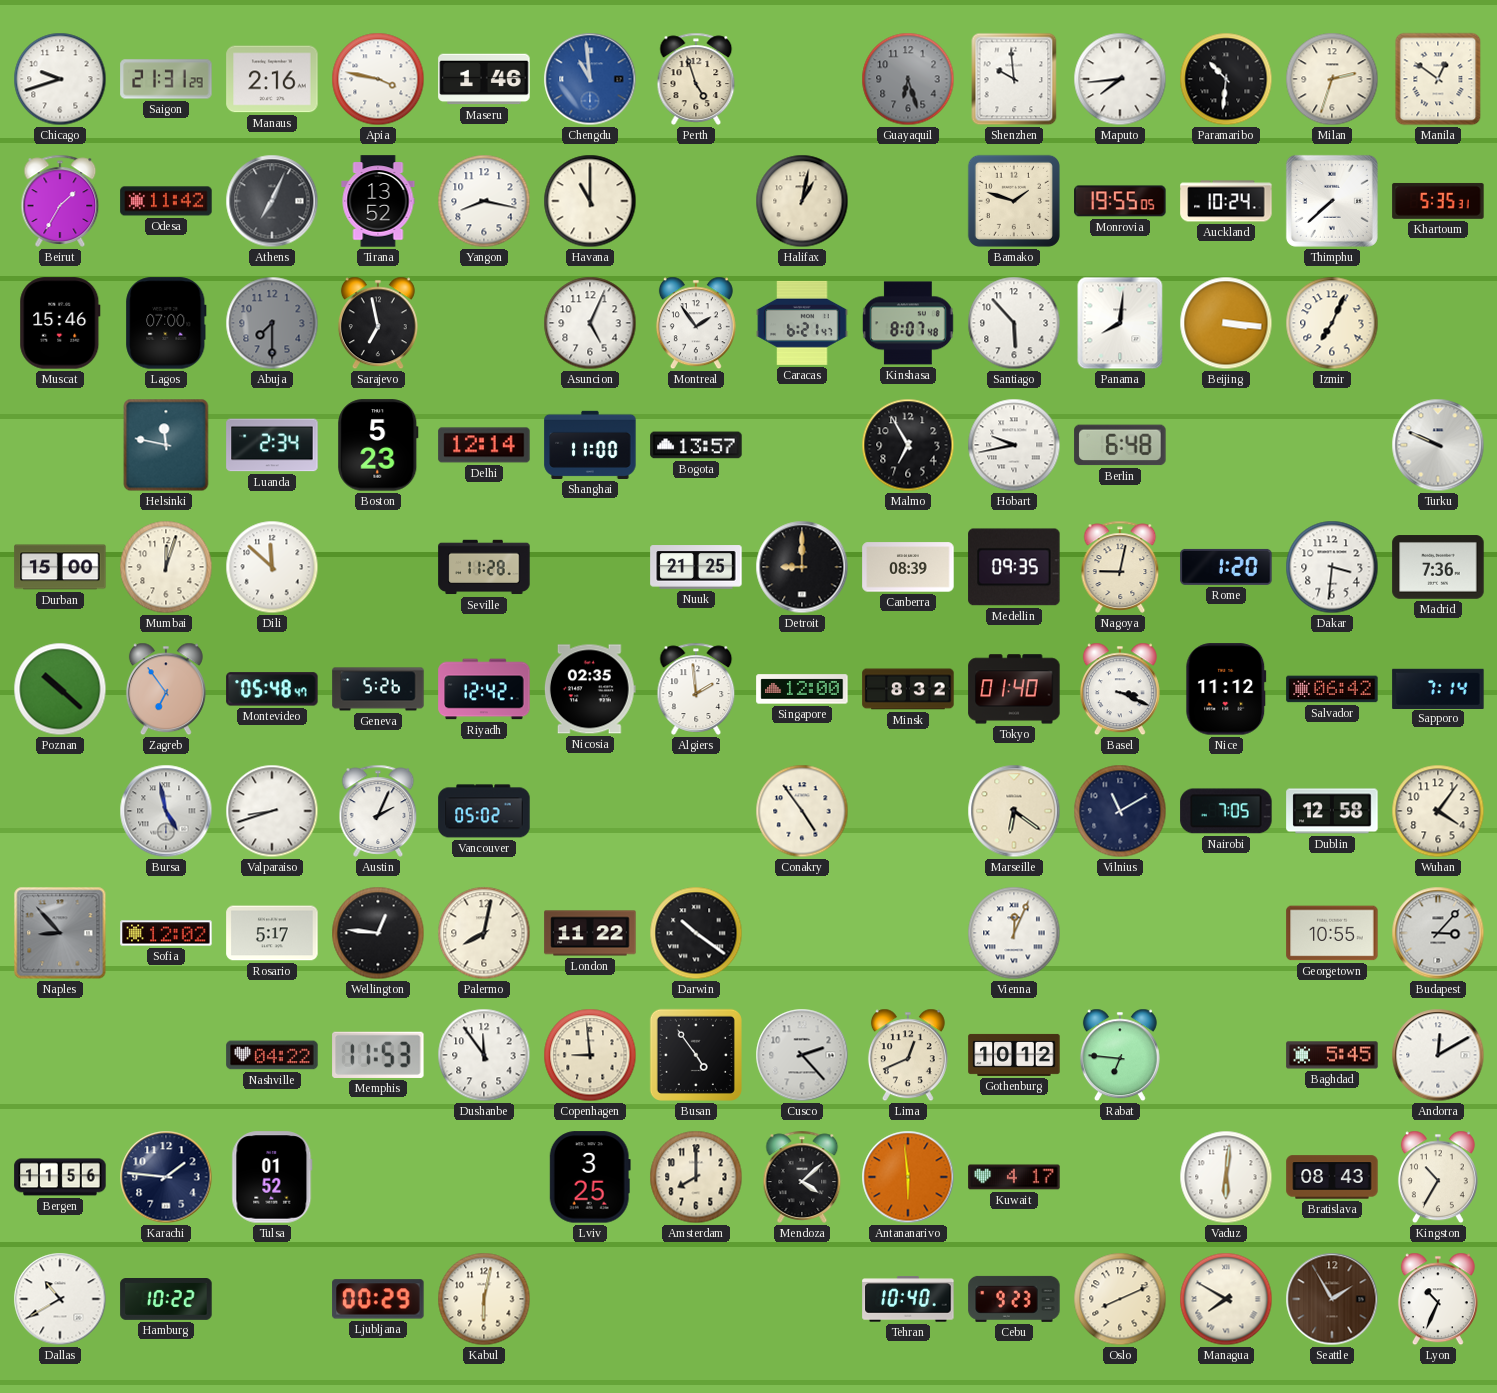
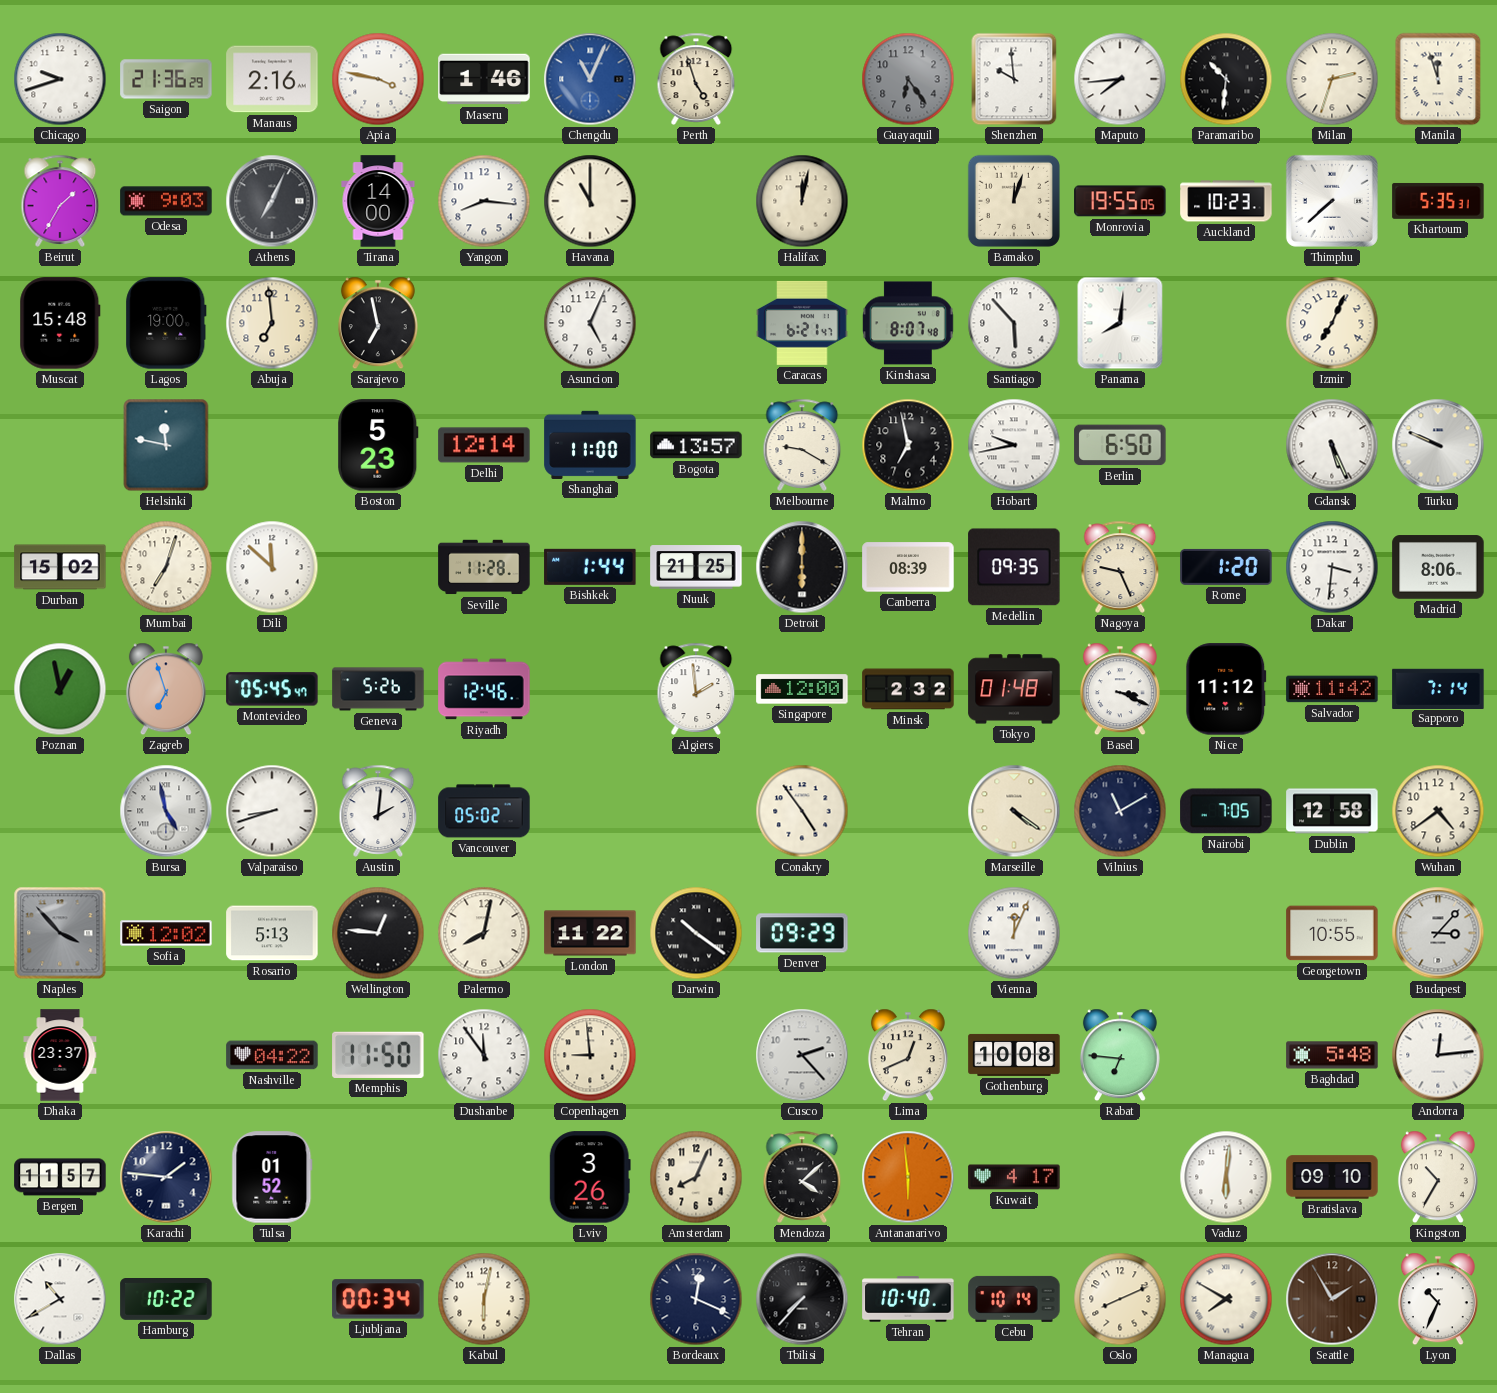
Saigon: 21:31 -> 21:36 (166, 79)
Chengdu: 10:59 -> 11:04 (590, 79)
Guayaquil: 6:27 -> 6:24 (908, 79)
Manila: 12:51 -> 11:57 (1438, 79)
Odesa: 11:42 -> 9:03 (166, 201)
Tirana: 13:52 -> 14:00 (378, 201)
Yangon: 8:17 -> 8:16 (484, 201)
Halifax: 1:02 -> 12:02 (802, 201)
Bamako: 1:48 -> 12:03 (1014, 201)
Auckland: 10:24 -> 10:23 (1226, 201)
Muscat: 15:46 -> 15:48 (60, 323)
Lagos: 07:00 -> 19:00 (166, 323)
Abuja: 7:30 -> 6:59 (272, 323)
Abuja dial: grey -> cream (272, 323)
Montreal: 1:54 -> none (696, 323)
Beijing: 3:16 -> none (1226, 323)
Luanda: 2:34 -> none (272, 445)
Melbourne: none -> 9:20 (802, 445)
Malmo: 6:55 -> 6:58 (908, 445)
Berlin: 6:48 -> 6:50 (1120, 445)
Gdansk: none -> 5:26 (1332, 445)
Durban: 15:00 -> 15:02 (60, 567)
Mumbai: 12:03 -> 7:03 (166, 567)
Bishkek: none -> 1:44 (590, 567)
Detroit: 9:00 -> 6:00 (802, 567)
Nagoya: 9:02 -> 9:26 (1120, 567)
Madrid: 7:36 -> 8:06 (1438, 567)
Poznan: 10:22 -> 12:58 (60, 689)
Zagreb: 6:54 -> 6:57 (166, 689)
Montevideo: 05:48 -> 05:45 (272, 689)
Riyadh: 12:42 -> 12:46 (484, 689)
Nicosia: 02:35 -> none (590, 689)
Minsk: 8:32 -> 2:32 (908, 689)
Tokyo: 01:40 -> 01:48 (1014, 689)
Salvador: 06:42 -> 11:42 (1332, 689)
Austin: 2:04 -> 2:01 (378, 811)
Marseille: 6:21 -> 4:21 (1014, 811)
Wuhan: 4:06 -> 4:39 (1438, 811)
Naples: 8:53 -> 3:53 (60, 933)
Rosario: 5:17 -> 5:13 (272, 933)
Denver: none -> 09:29 (802, 933)
Dhaka: none -> 23:37 (60, 1055)
Memphis: 11:53 -> 11:50 (378, 1055)
Busan: 4:54 -> none (696, 1055)
Gothenburg: 10:12 -> 10:08 (1014, 1055)
Baghdad: 5:45 -> 5:48 (1332, 1055)
Andorra: 12:10 -> 12:14 (1438, 1055)
Bergen: 11:56 -> 11:57 (60, 1177)
Lviv: 3:25 -> 3:26 (590, 1177)
Amsterdam: 8:00 -> 8:04 (696, 1177)
Bratislava: 08:43 -> 09:10 (1332, 1177)
Ljubljana: 00:29 -> 00:34 (378, 1299)
Bordeaux: none -> 12:19 (696, 1299)
Tbilisi: none -> 7:37 (802, 1299)
Cebu: 9:23 -> 10:14 (1014, 1299)
